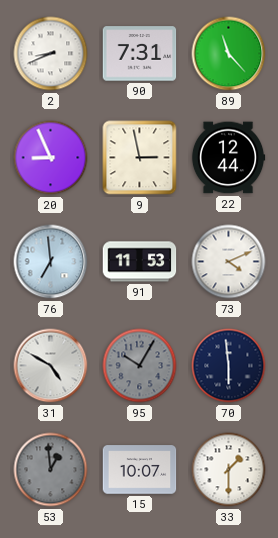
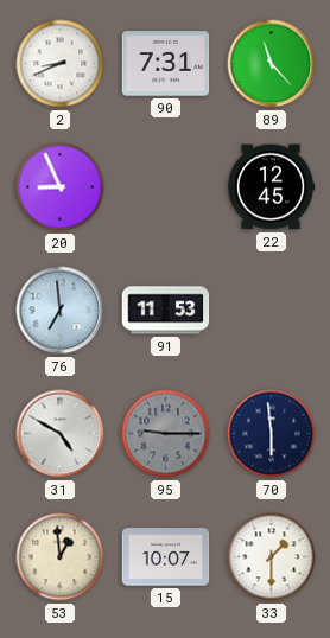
9: 2:58 -> none (140, 158)
22: 12:44 -> 12:45 (271, 187)
73: 4:11 -> none (229, 262)
95: 10:05 -> 9:15 (166, 434)
53 dial: grey -> cream (61, 557)
